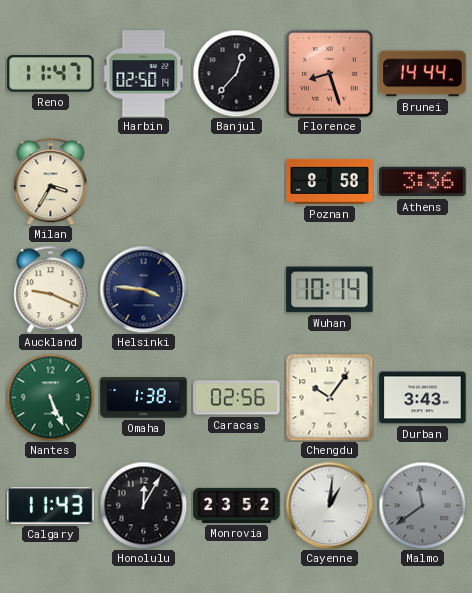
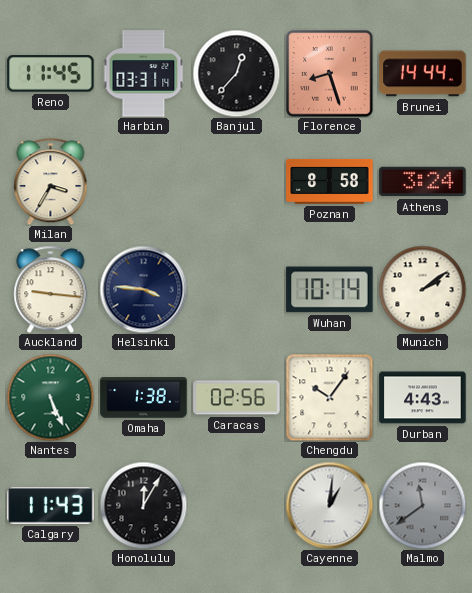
Reno: 11:47 -> 11:45 (51, 74)
Harbin: 02:50 -> 03:31 (144, 74)
Athens: 3:36 -> 3:24 (423, 182)
Auckland: 9:19 -> 9:16 (51, 289)
Munich: none -> 2:09 (422, 289)
Durban: 3:43 -> 4:43 (423, 398)
Monrovia: 23:52 -> none (237, 505)
